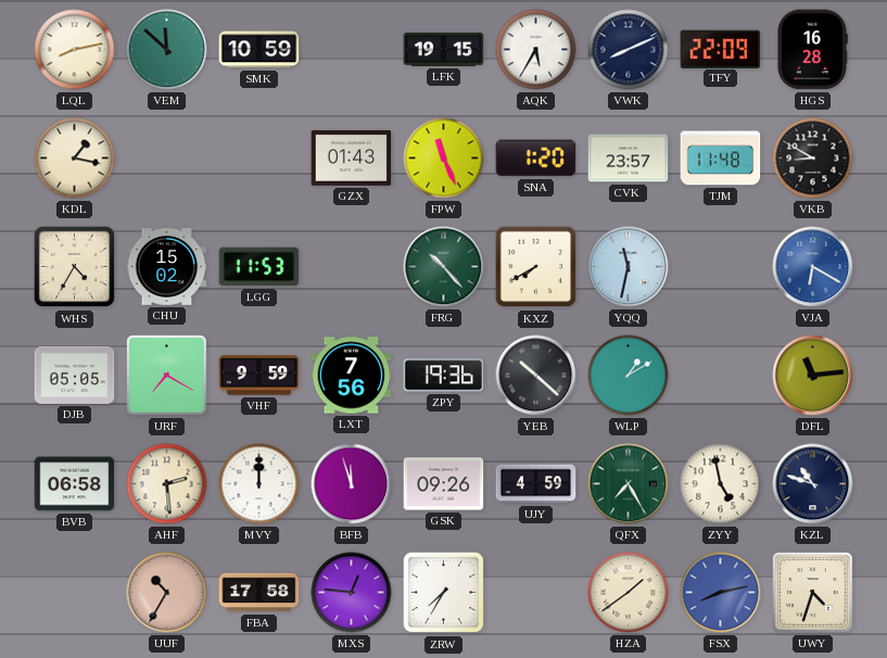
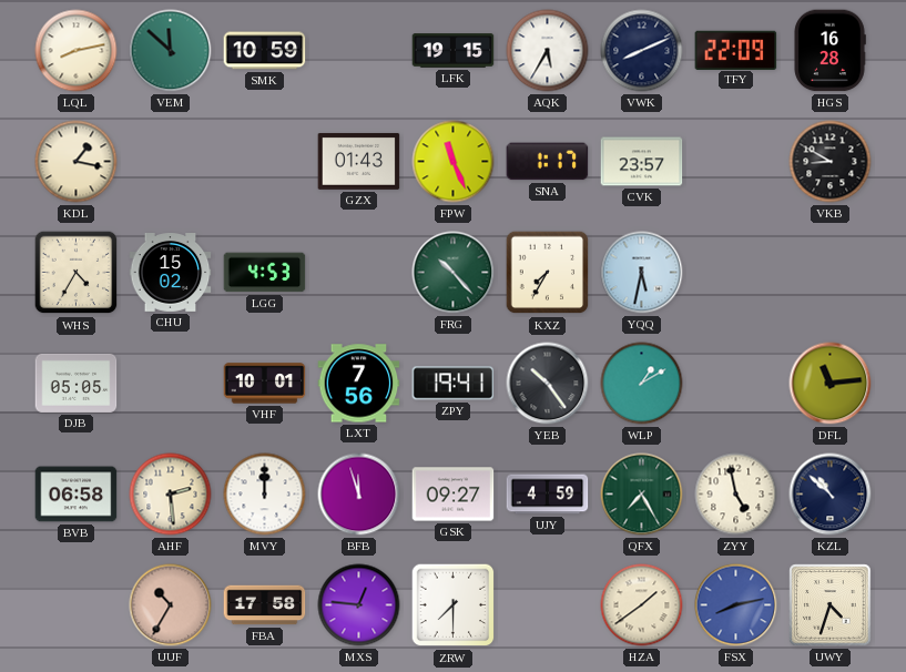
SNA: 1:20 -> 1:17 (548, 162)
TJM: 11:48 -> none (721, 159)
LGG: 11:53 -> 4:53 (265, 273)
KXZ: 7:40 -> 7:35 (548, 273)
YQQ: 11:32 -> 5:32 (642, 273)
VJA: 6:20 -> none (813, 267)
URF: 7:20 -> none (167, 376)
VHF: 9:59 -> 10:01 (265, 384)
ZPY: 19:36 -> 19:41 (454, 384)
YEB: 10:22 -> 10:24 (548, 384)
GSK: 09:26 -> 09:27 (454, 495)
KZL: 10:48 -> 10:52 (831, 495)
ZRW: 7:35 -> 7:30 (454, 605)
